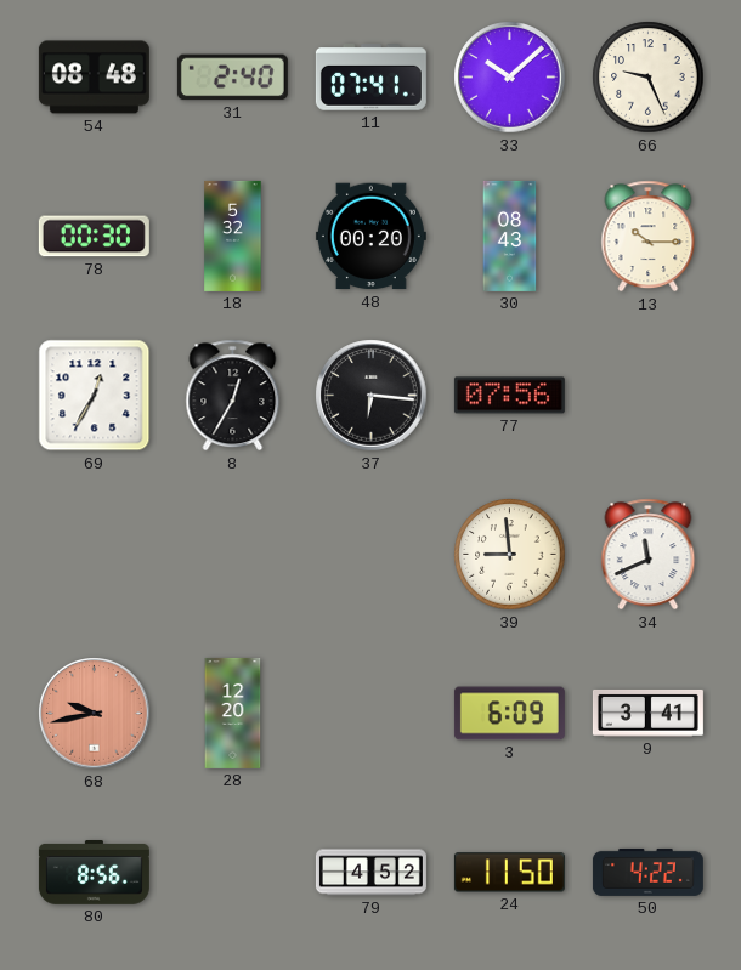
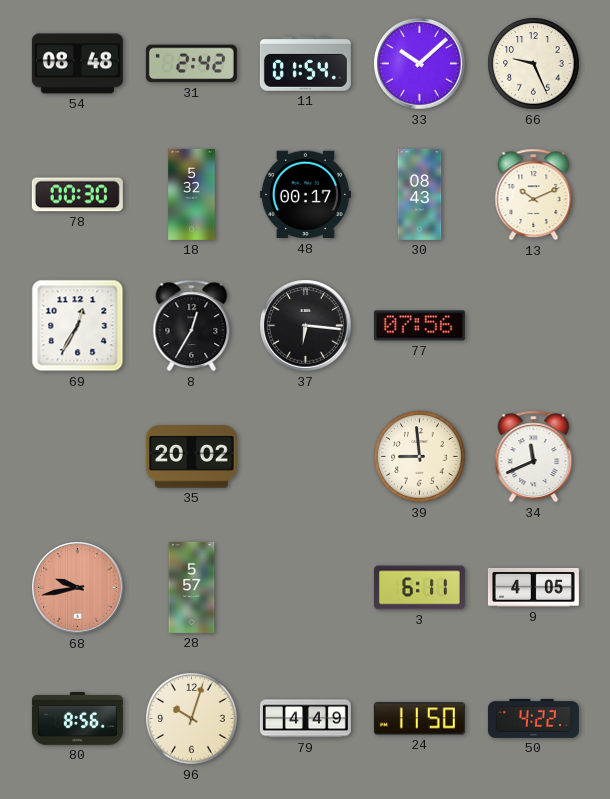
31: 2:40 -> 2:42 (191, 64)
11: 07:41 -> 01:54 (305, 64)
48: 00:20 -> 00:17 (305, 195)
13: 10:15 -> 10:11 (534, 195)
35: none -> 20:02 (191, 457)
28: 12:20 -> 5:57 (192, 587)
3: 6:09 -> 6:11 (419, 588)
9: 3:41 -> 4:05 (533, 587)
96: none -> 10:03 (192, 719)
79: 4:52 -> 4:49 (305, 719)
